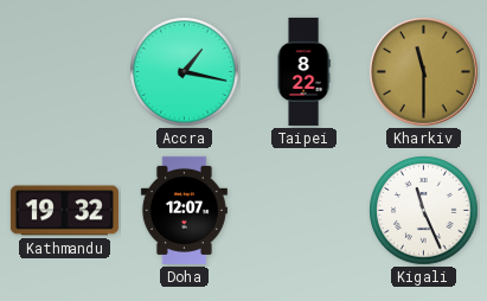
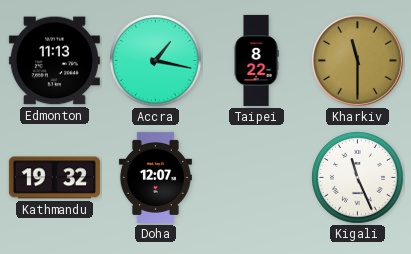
Edmonton: none -> 11:13 (54, 61)
